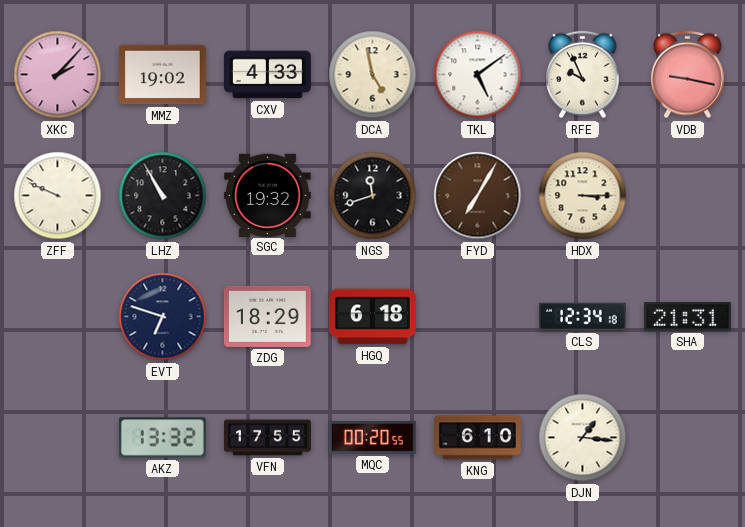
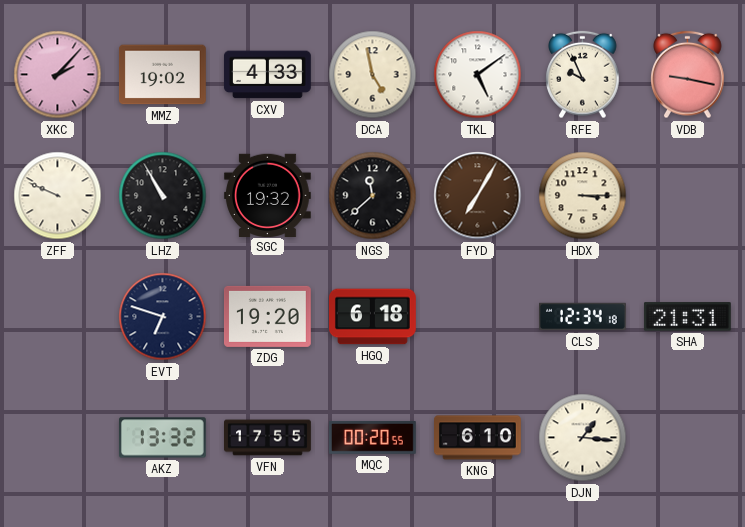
NGS: 11:42 -> 11:38 (373, 196)
ZDG: 18:29 -> 19:20 (267, 316)
